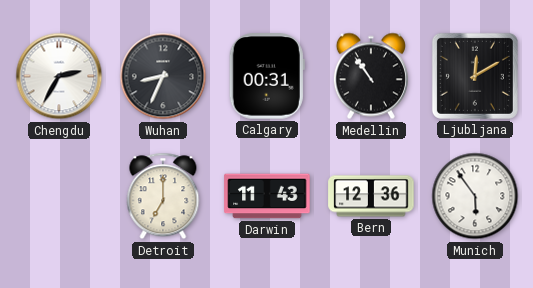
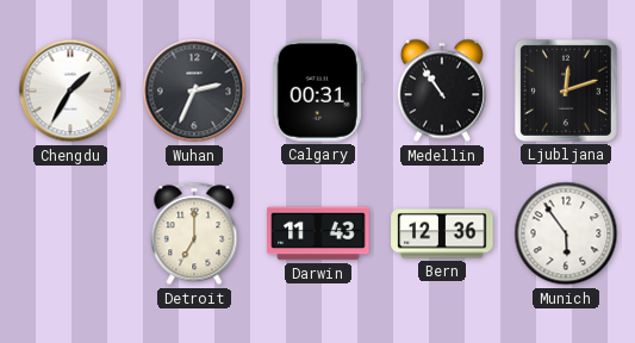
Chengdu: 2:35 -> 1:35 (70, 91)
Wuhan: 8:34 -> 2:34 (194, 91)
Ljubljana: 12:10 -> 12:12 (566, 91)
